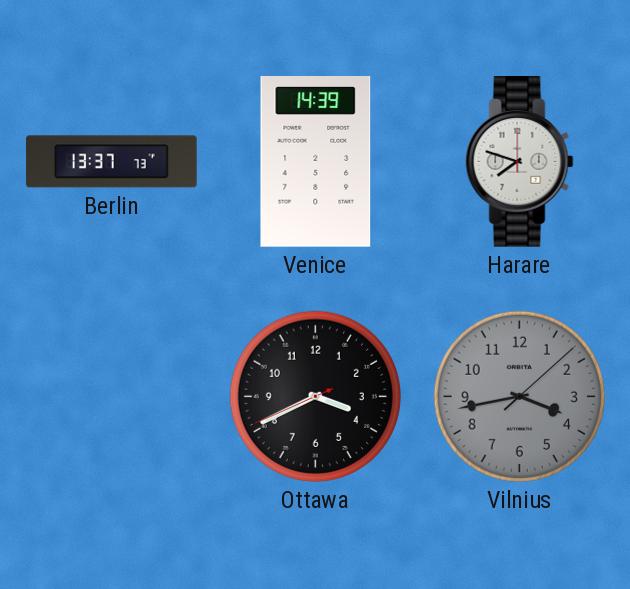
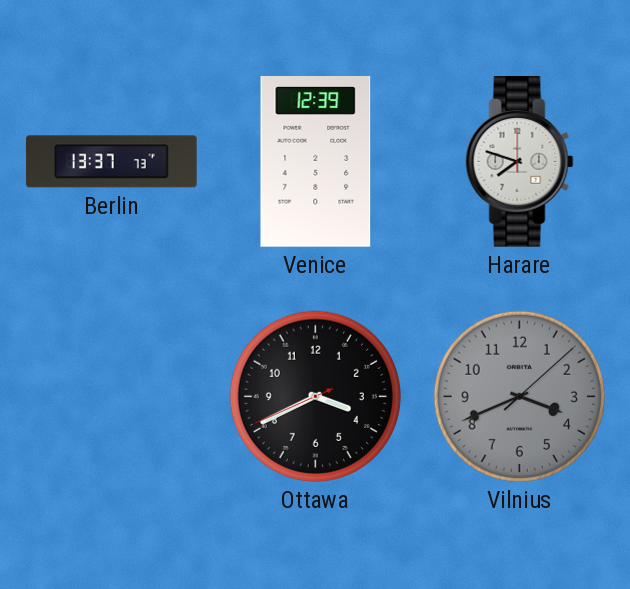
Venice: 14:39 -> 12:39 (316, 162)
Vilnius: 3:43 -> 3:41 (519, 396)
